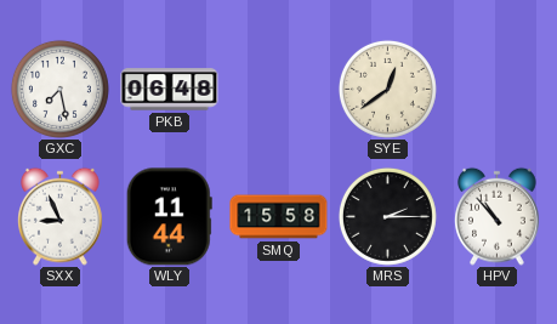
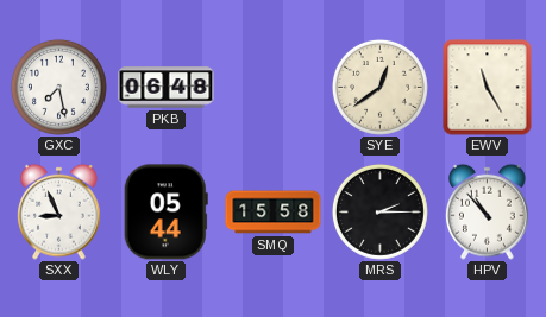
EWV: none -> 11:25 (488, 88)
WLY: 11:44 -> 05:44 (165, 213)
